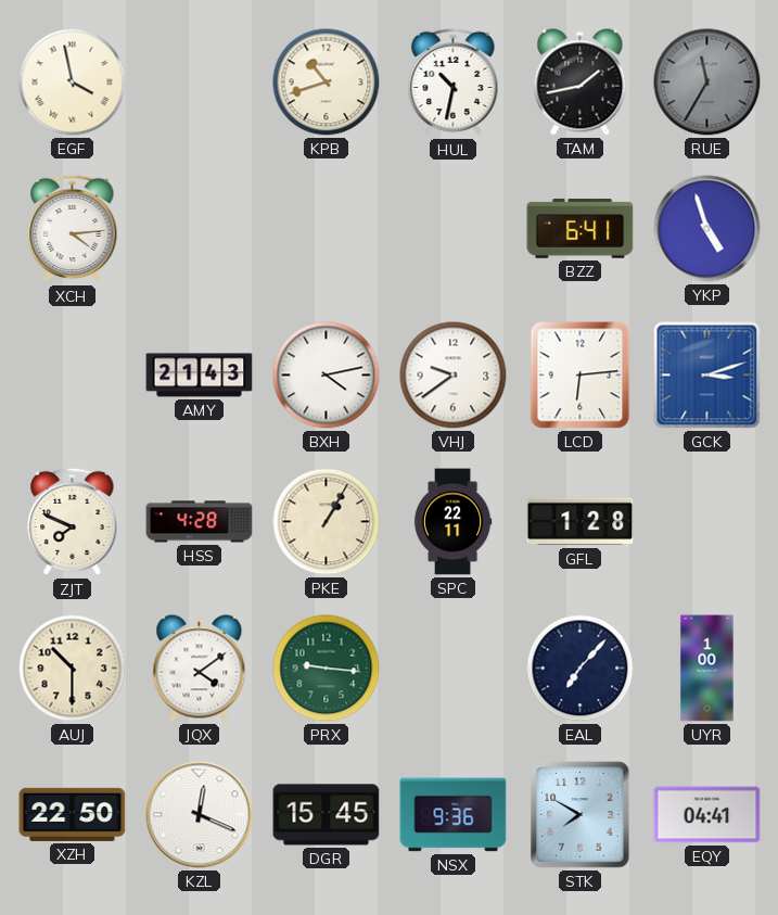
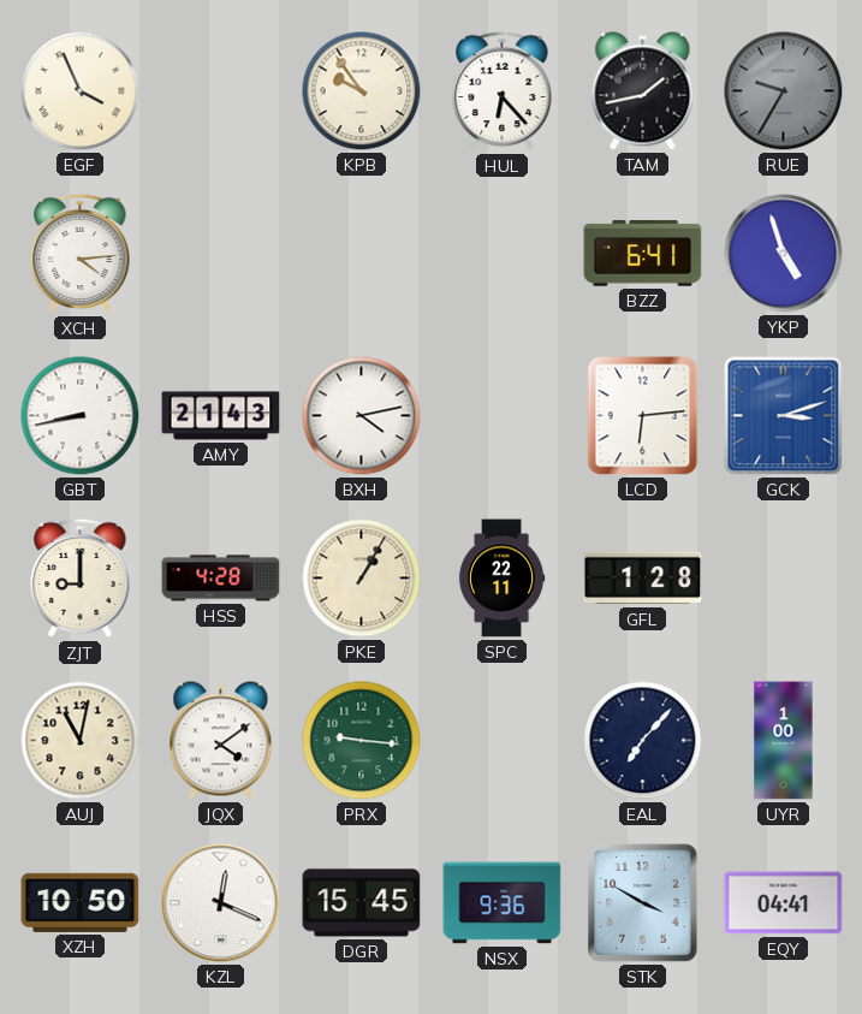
EGF: 3:58 -> 3:56 (81, 91)
KPB: 10:42 -> 9:54 (362, 91)
HUL: 10:32 -> 6:23 (503, 91)
RUE: 11:35 -> 9:35 (784, 91)
GBT: none -> 8:43 (81, 416)
VHJ: 9:39 -> none (454, 376)
ZJT: 7:49 -> 9:00 (81, 579)
AUJ: 10:30 -> 11:02 (81, 741)
XZH: 22:50 -> 10:50 (81, 902)
STK: 7:50 -> 3:50 (643, 903)
